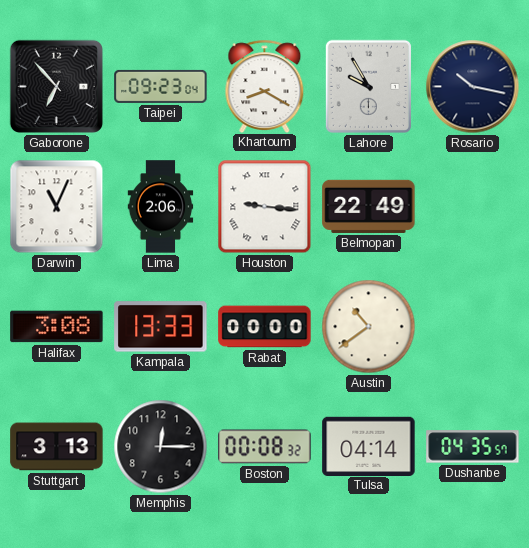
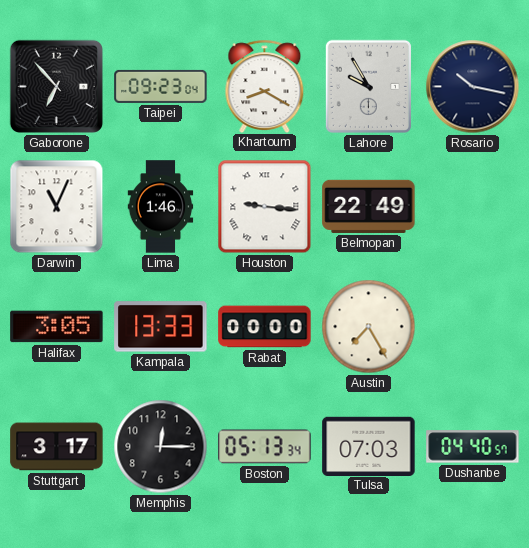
Lima: 2:06 -> 1:46 (161, 207)
Halifax: 3:08 -> 3:05 (57, 327)
Austin: 10:39 -> 7:25 (369, 327)
Stuttgart: 3:13 -> 3:17 (57, 447)
Boston: 00:08 -> 05:13 (265, 447)
Tulsa: 04:14 -> 07:03 (369, 446)
Dushanbe: 04:35 -> 04:40 (473, 447)
